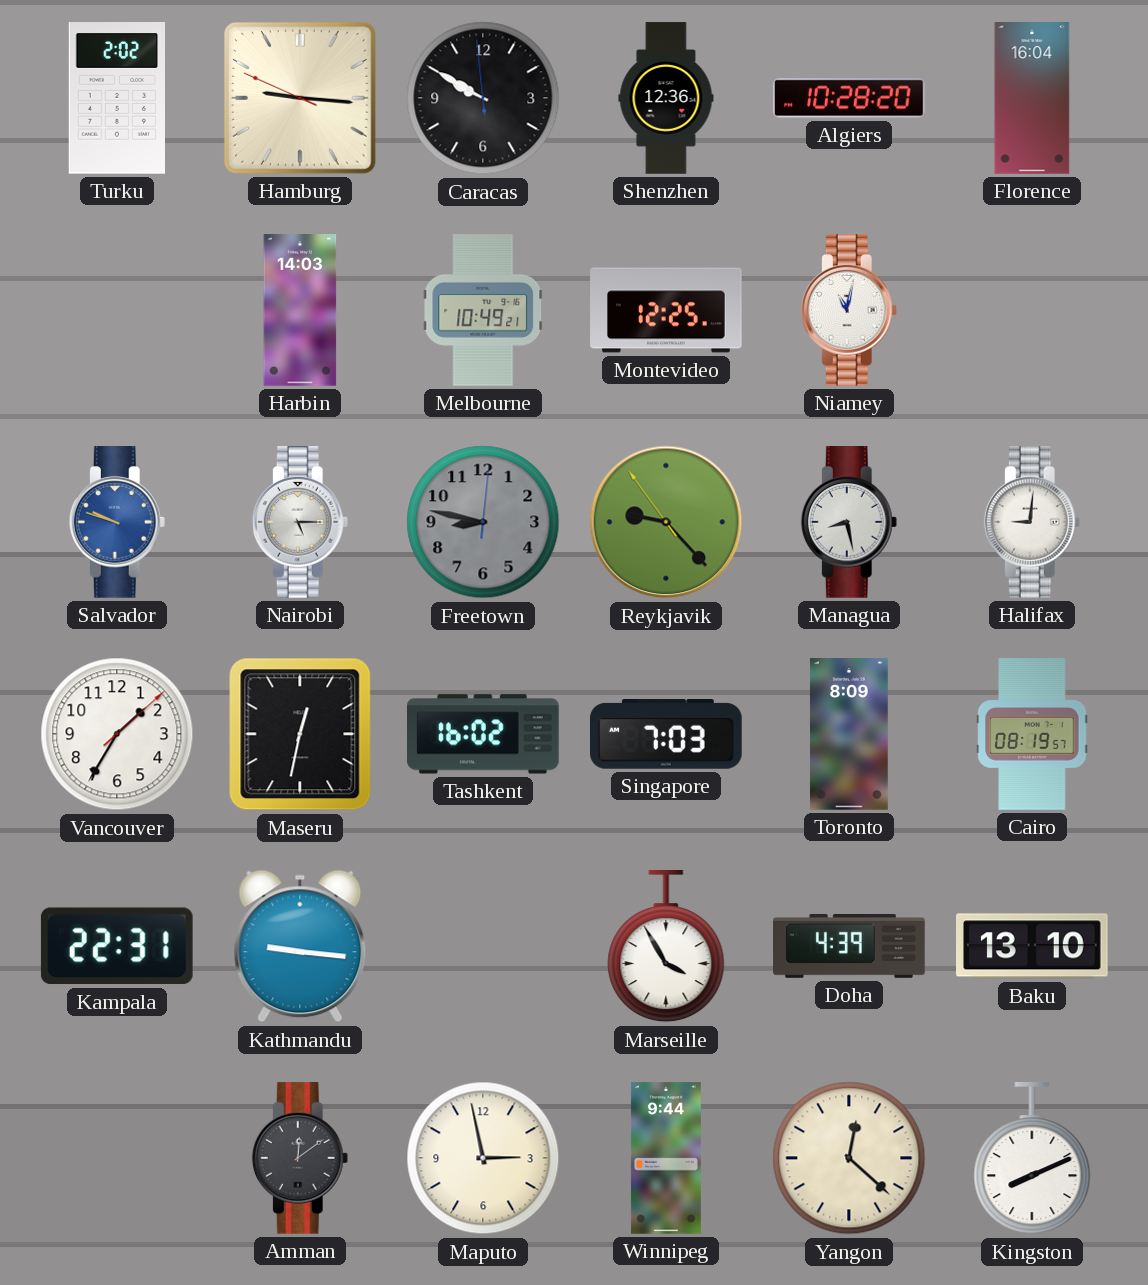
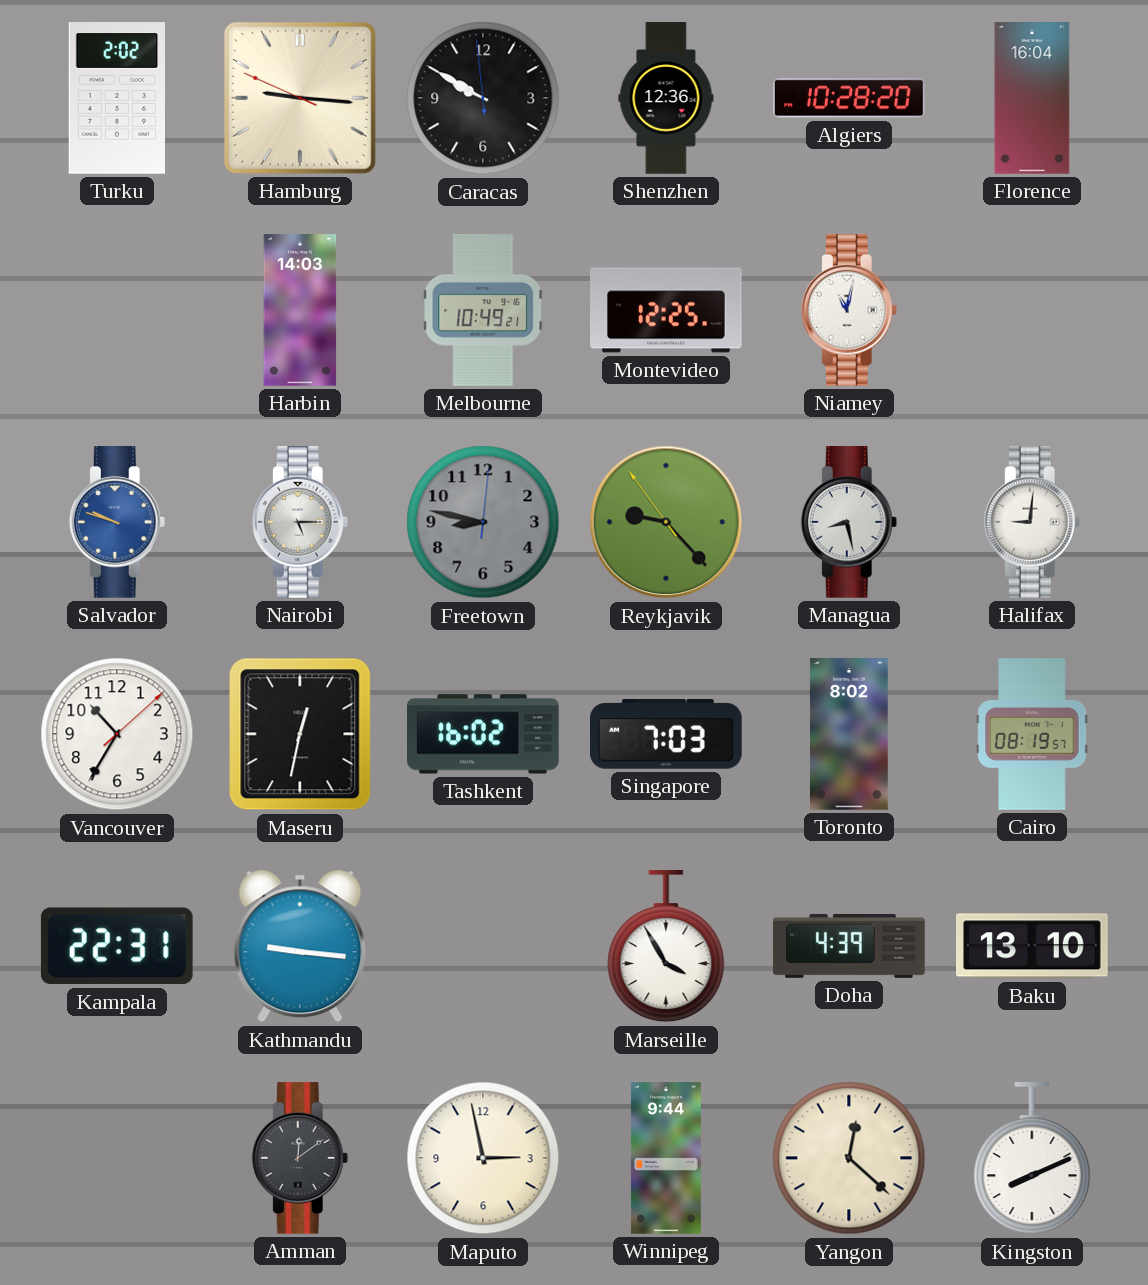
Vancouver: 1:35 -> 10:35 (117, 734)
Toronto: 8:09 -> 8:02 (849, 734)
